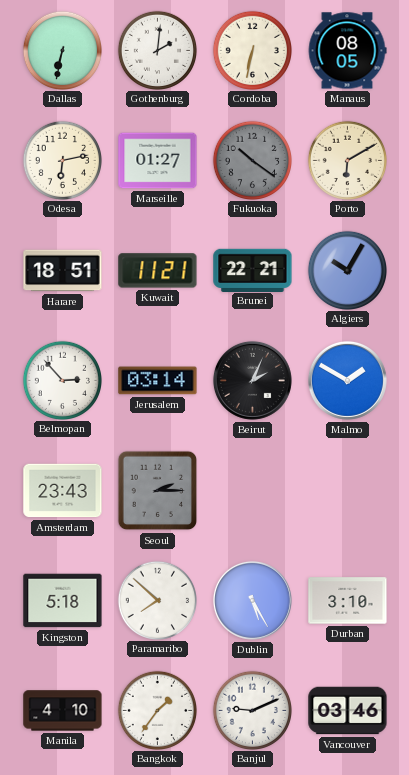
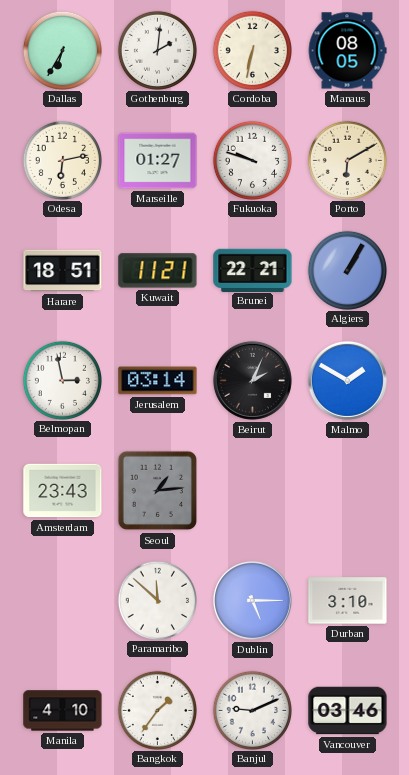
Dallas: 6:32 -> 6:35 (62, 50)
Fukuoka: 10:21 -> 9:48 (252, 160)
Fukuoka dial: grey -> white (252, 160)
Algiers: 10:05 -> 1:05 (347, 270)
Belmopan: 2:53 -> 2:58 (62, 380)
Seoul: 2:15 -> 1:14 (158, 491)
Kingston: 5:18 -> none (63, 601)
Paramaribo: 7:52 -> 11:52 (157, 600)
Dublin: 5:25 -> 5:15 (252, 600)
